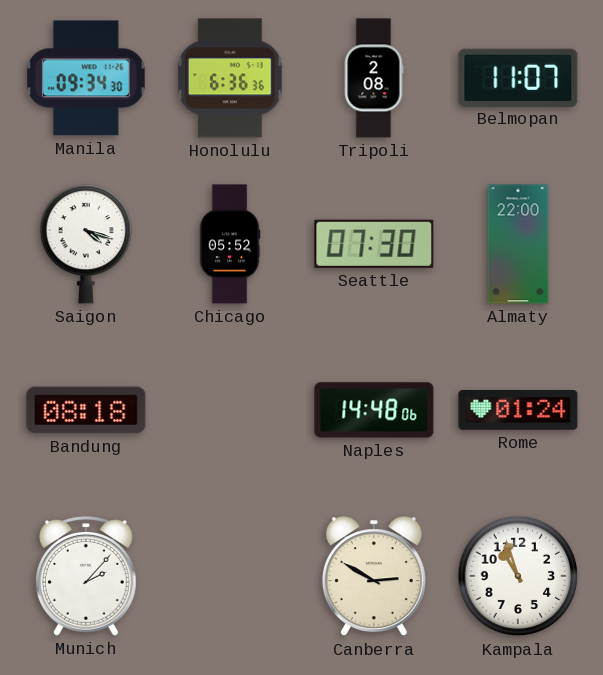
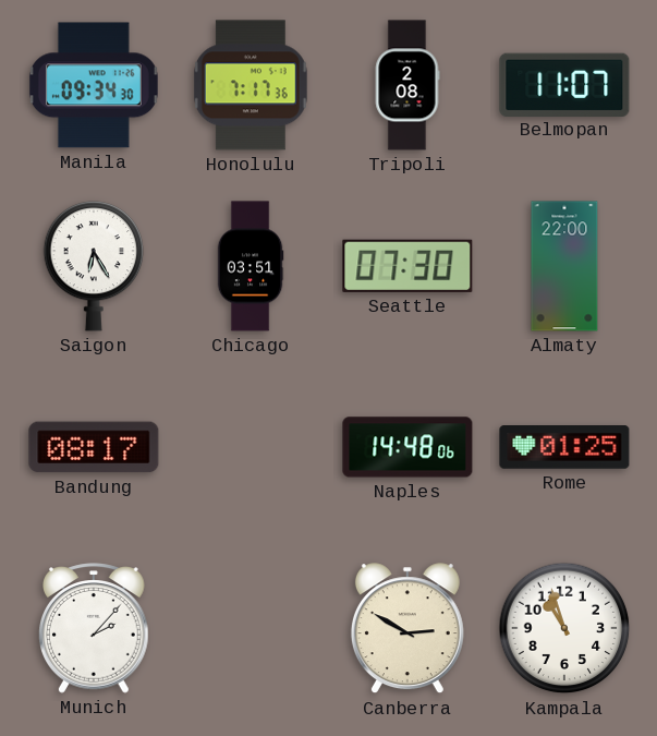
Honolulu: 6:36 -> 7:17 (251, 85)
Saigon: 4:18 -> 6:25 (94, 267)
Chicago: 05:52 -> 03:51 (251, 266)
Bandung: 08:18 -> 08:17 (94, 447)
Rome: 01:24 -> 01:25 (564, 448)
